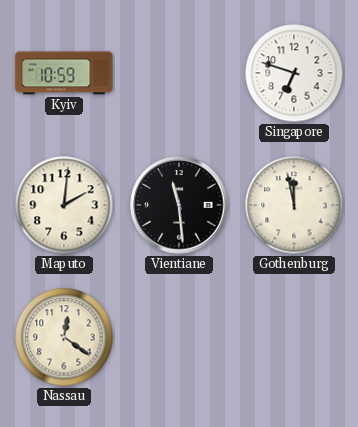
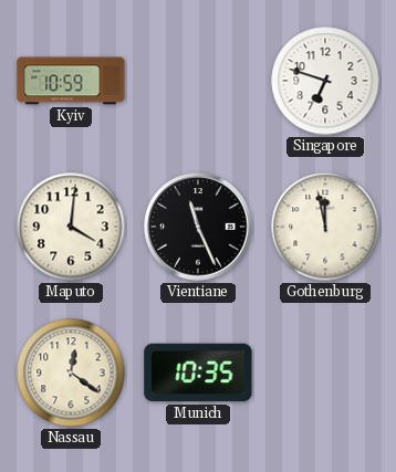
Maputo: 2:01 -> 4:01 (71, 227)
Vientiane: 11:29 -> 11:26 (198, 227)
Munich: none -> 10:35 (198, 373)
